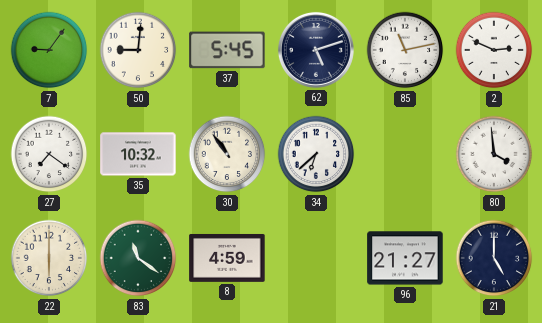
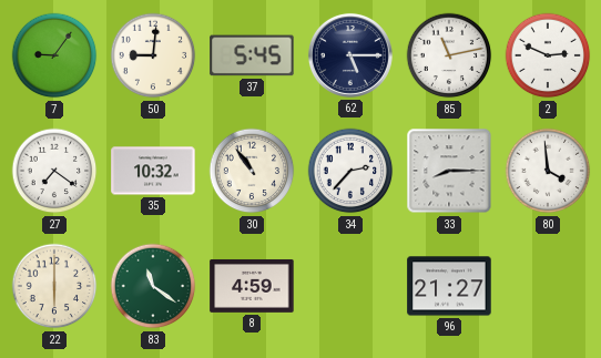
62: 5:12 -> 5:15 (350, 55)
34: 6:38 -> 2:37 (350, 171)
33: none -> 8:15 (449, 171)
21: 5:00 -> none (494, 258)
